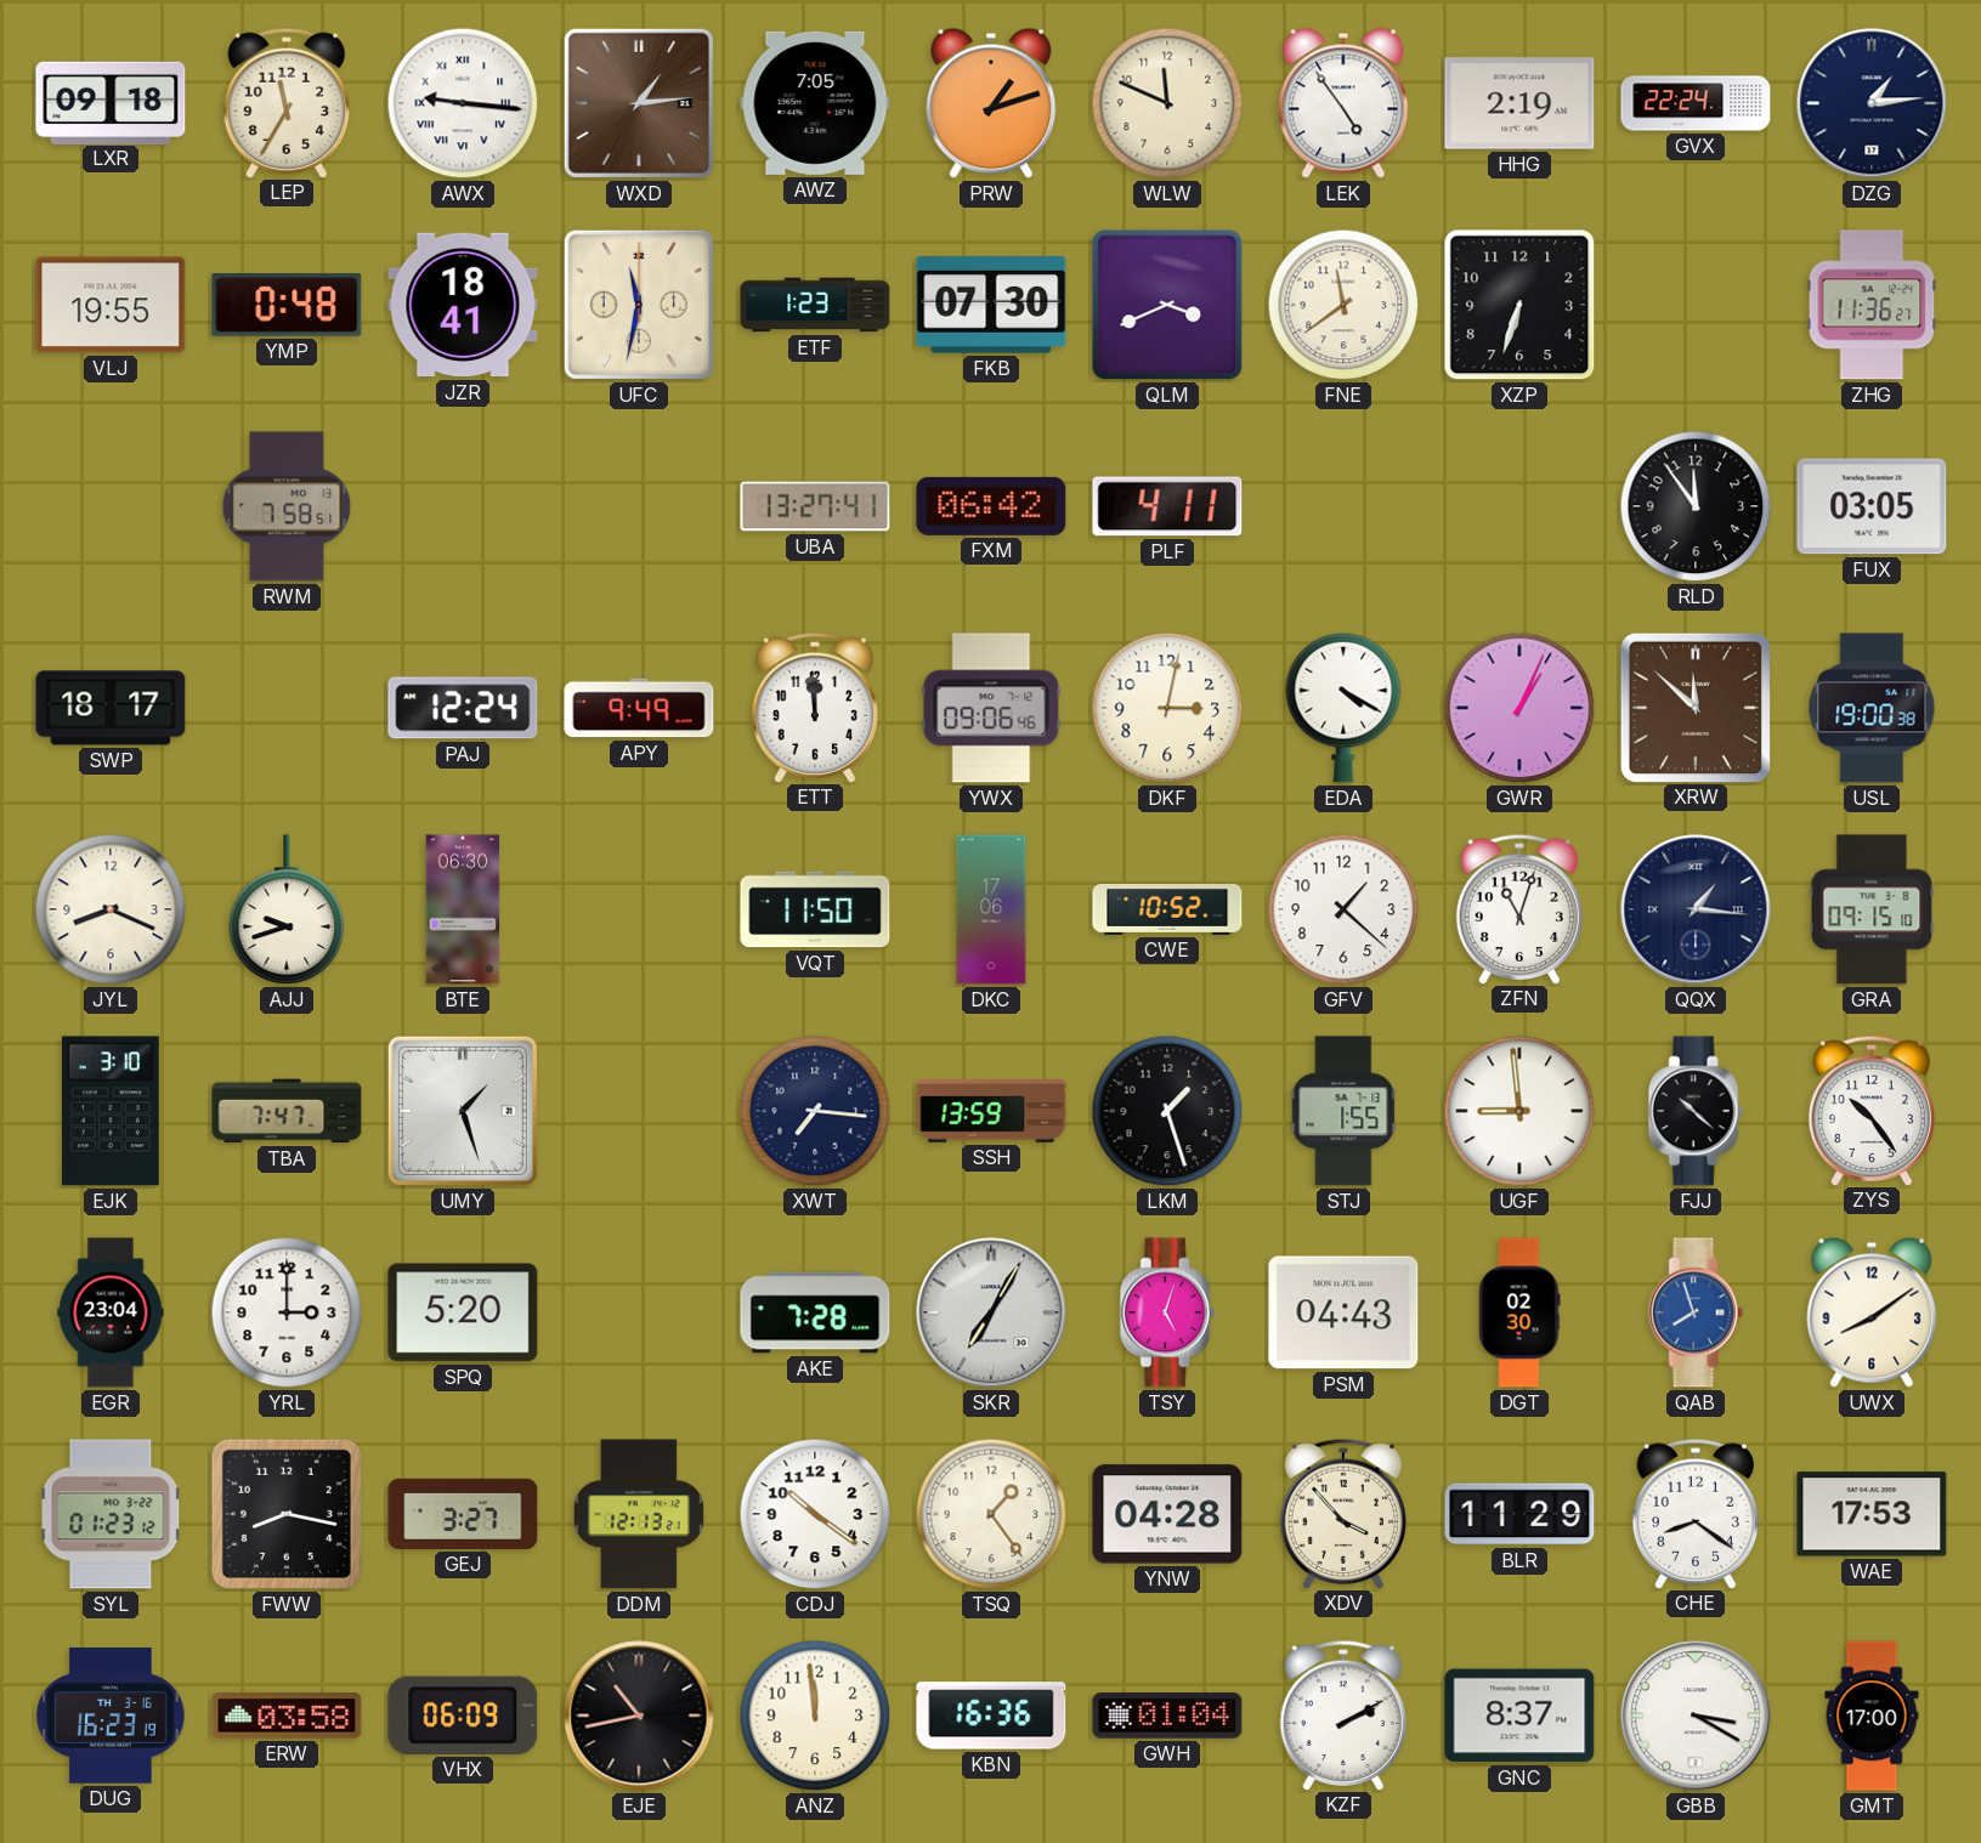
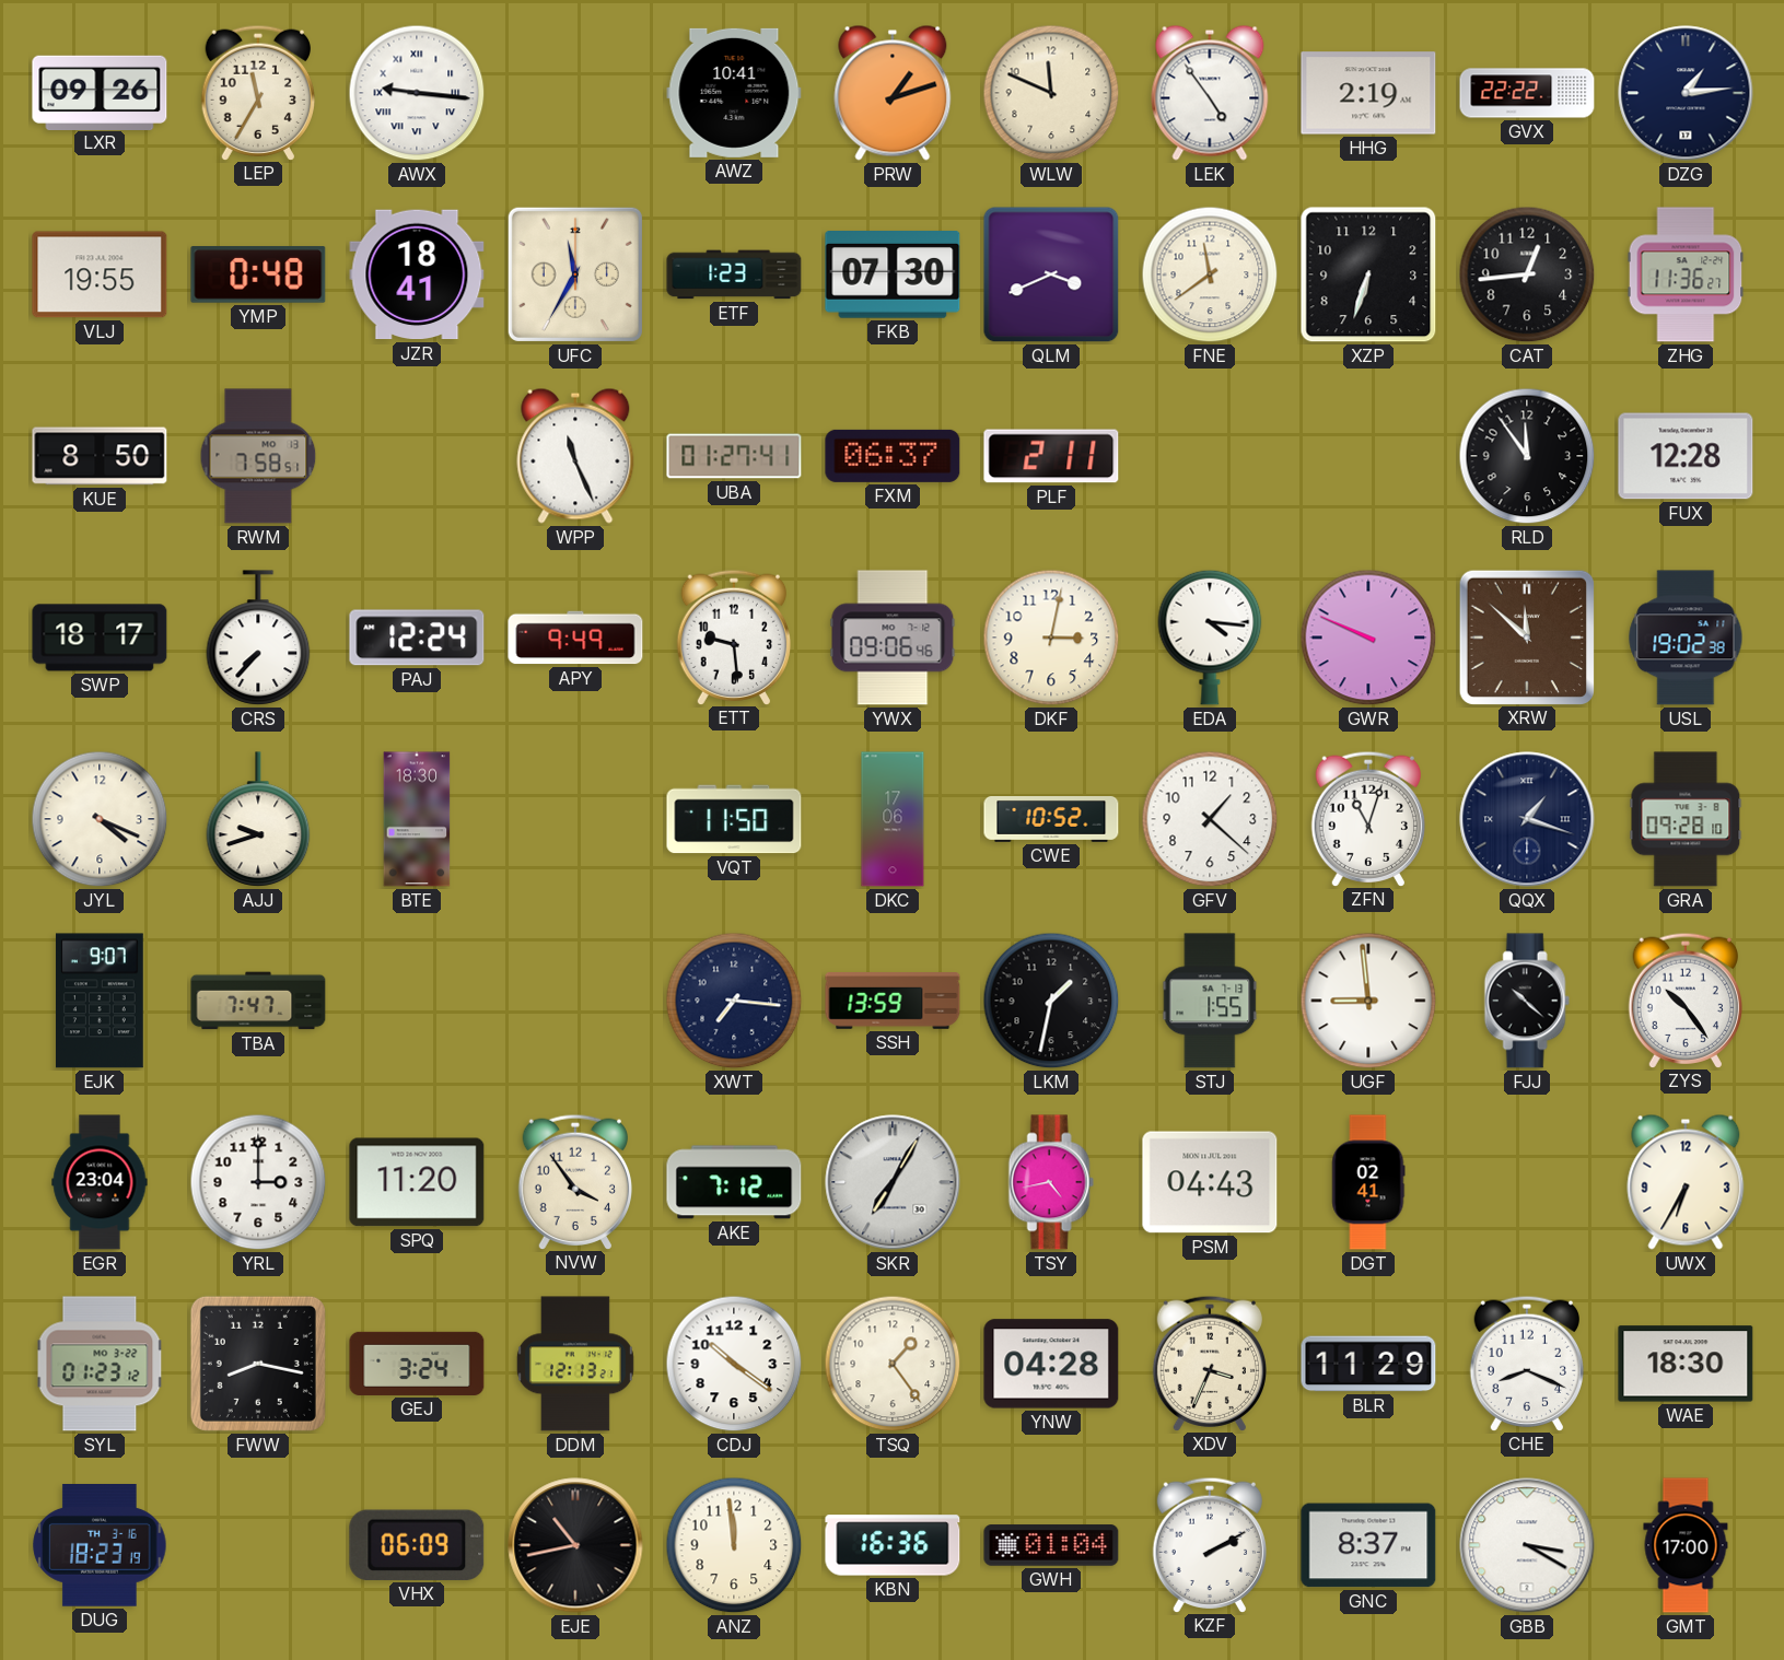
LXR: 09:18 -> 09:26 (100, 92)
WXD: 1:14 -> none (639, 103)
AWZ: 7:05 -> 10:41 (734, 93)
GVX: 22:24 -> 22:22 (1527, 93)
UFC: 11:32 -> 11:35 (575, 274)
CAT: none -> 12:44 (1527, 274)
KUE: none -> 8:50 (100, 456)
WPP: none -> 11:26 (575, 456)
UBA: 13:27 -> 01:27 (734, 456)
FXM: 06:42 -> 06:37 (893, 456)
PLF: 4:11 -> 2:11 (1051, 456)
FUX: 03:05 -> 12:28 (1686, 456)
CRS: none -> 7:37 (258, 638)
ETT: 11:59 -> 9:29 (733, 636)
EDA: 4:20 -> 4:16 (1210, 638)
GWR: 1:04 -> 9:49 (1368, 638)
USL: 19:00 -> 19:02 (1686, 638)
JYL: 8:19 -> 4:19 (100, 819)
BTE: 06:30 -> 18:30 (417, 819)
QQX: 1:16 -> 1:18 (1527, 819)
GRA: 09:15 -> 09:28 (1686, 819)
EJK: 3:10 -> 9:07 (100, 1001)
UMY: 1:27 -> none (463, 1111)
LKM: 1:27 -> 1:32 (1051, 1001)
SPQ: 5:20 -> 11:20 (417, 1182)
NVW: none -> 3:54 (574, 1181)
AKE: 7:28 -> 7:12 (734, 1182)
TSY: 5:03 -> 4:43 (1051, 1182)
DGT: 02:30 -> 02:41 (1368, 1182)
QAB: 7:57 -> none (1696, 1312)
UWX: 8:09 -> 6:35 (1686, 1182)
GEJ: 3:27 -> 3:24 (417, 1364)
XDV: 3:53 -> 3:34 (1209, 1363)
CHE: 8:21 -> 8:19 (1526, 1363)
WAE: 17:53 -> 18:30 (1686, 1364)
DUG: 16:23 -> 18:23 (100, 1545)
ERW: 03:58 -> none (287, 1716)
